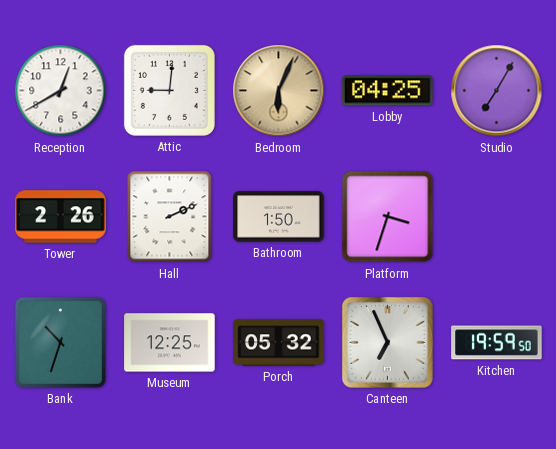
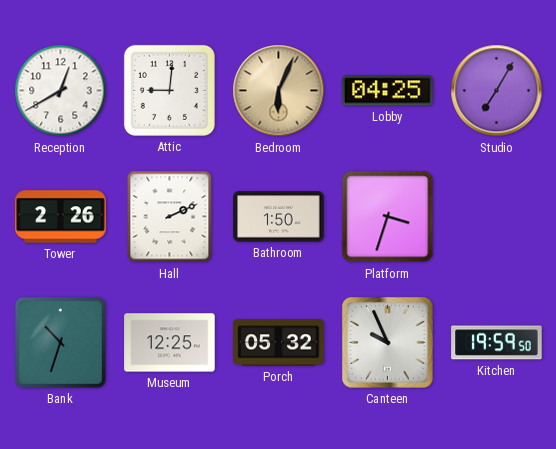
Canteen: 6:56 -> 9:56 (387, 342)
